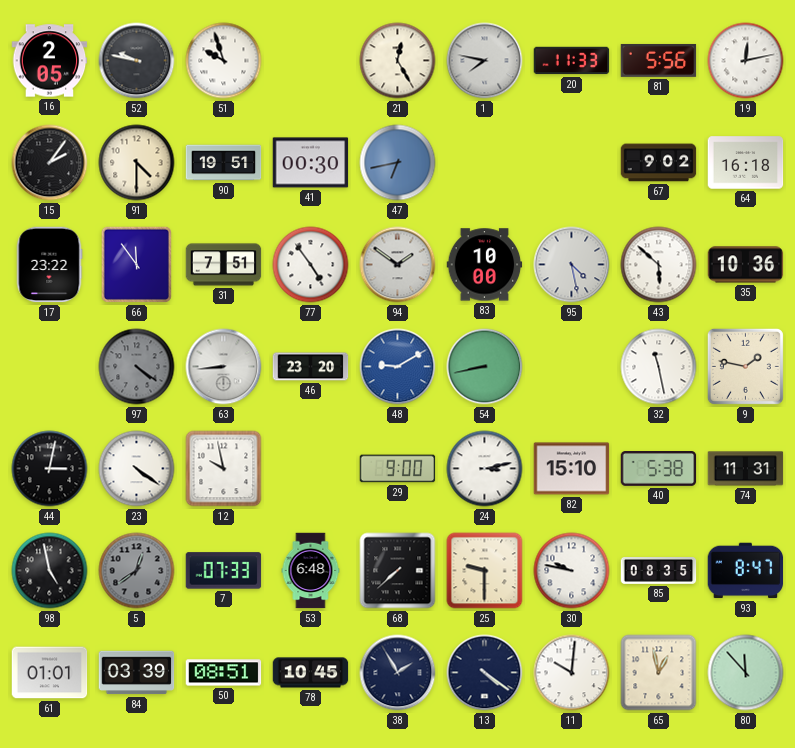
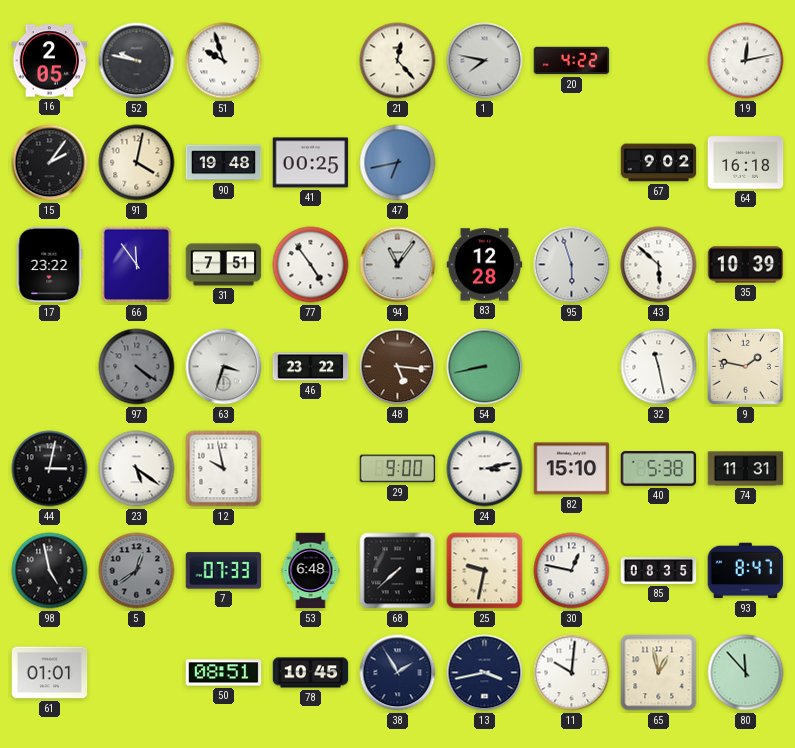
21: 12:25 -> 12:23 (398, 61)
20: 11:33 -> 4:22 (572, 61)
81: 5:56 -> none (659, 60)
91: 4:30 -> 4:02 (137, 163)
90: 19:51 -> 19:48 (224, 163)
41: 00:30 -> 00:25 (311, 163)
94: 1:51 -> 11:06 (398, 265)
83: 10:00 -> 12:28 (485, 265)
95: 4:28 -> 5:57 (572, 265)
35: 10:36 -> 10:39 (746, 265)
63: 8:44 -> 3:33 (224, 367)
46: 23:20 -> 23:22 (311, 367)
48: 9:10 -> 5:16 (398, 367)
48 dial: blue -> brown (398, 367)
23: 4:21 -> 5:21 (137, 469)
25: 9:30 -> 9:32 (485, 571)
30: 9:47 -> 12:47 (572, 571)
84: 03:39 -> none (137, 673)
13: 4:21 -> 3:43 (485, 673)
